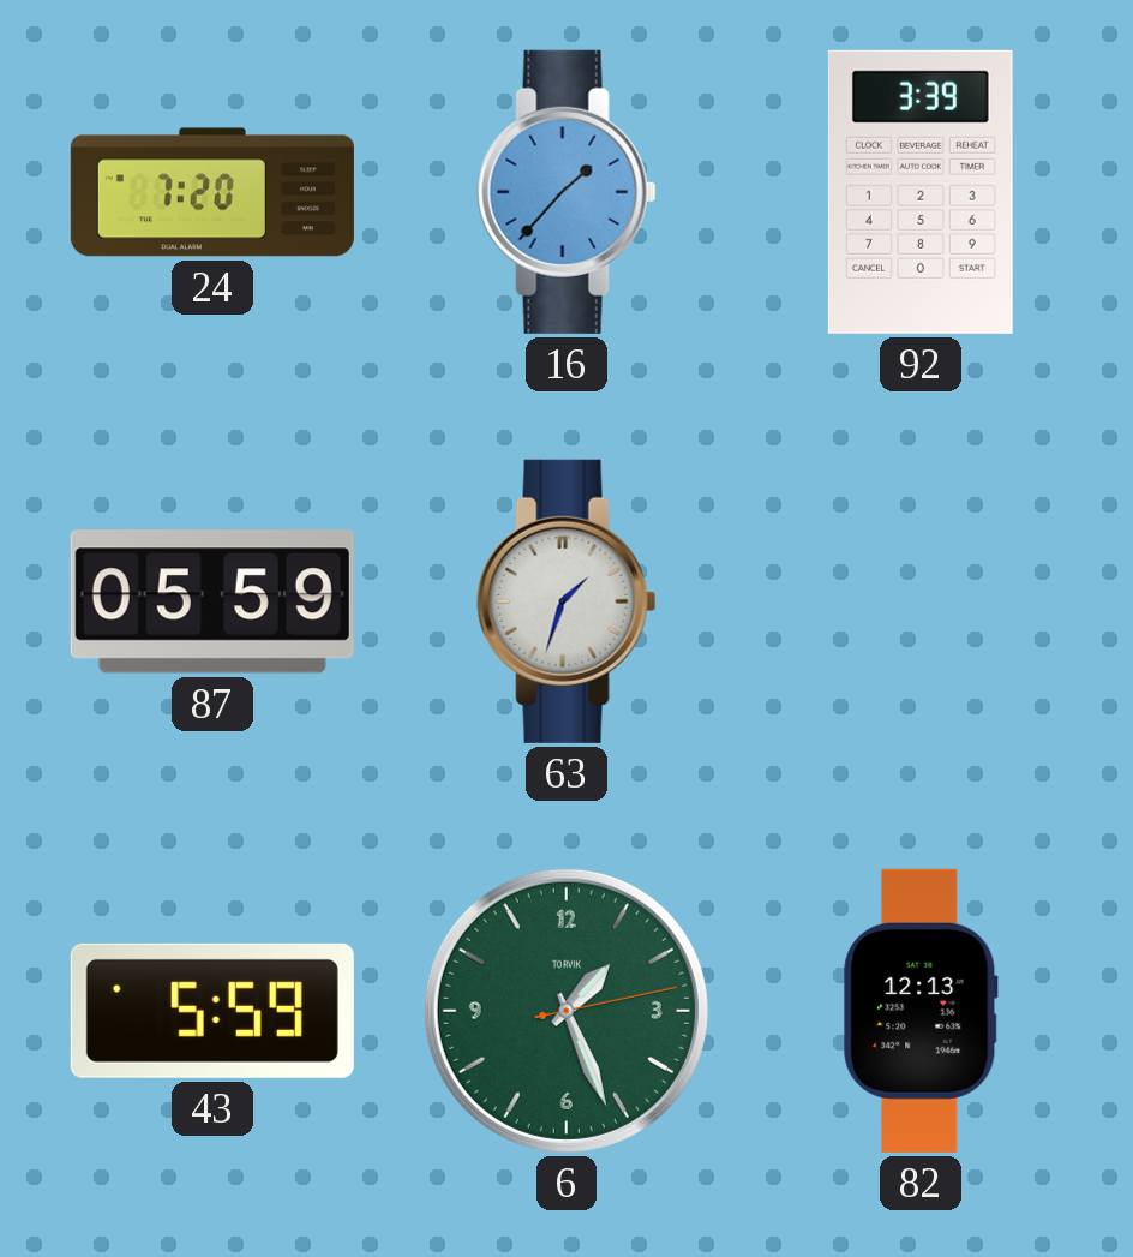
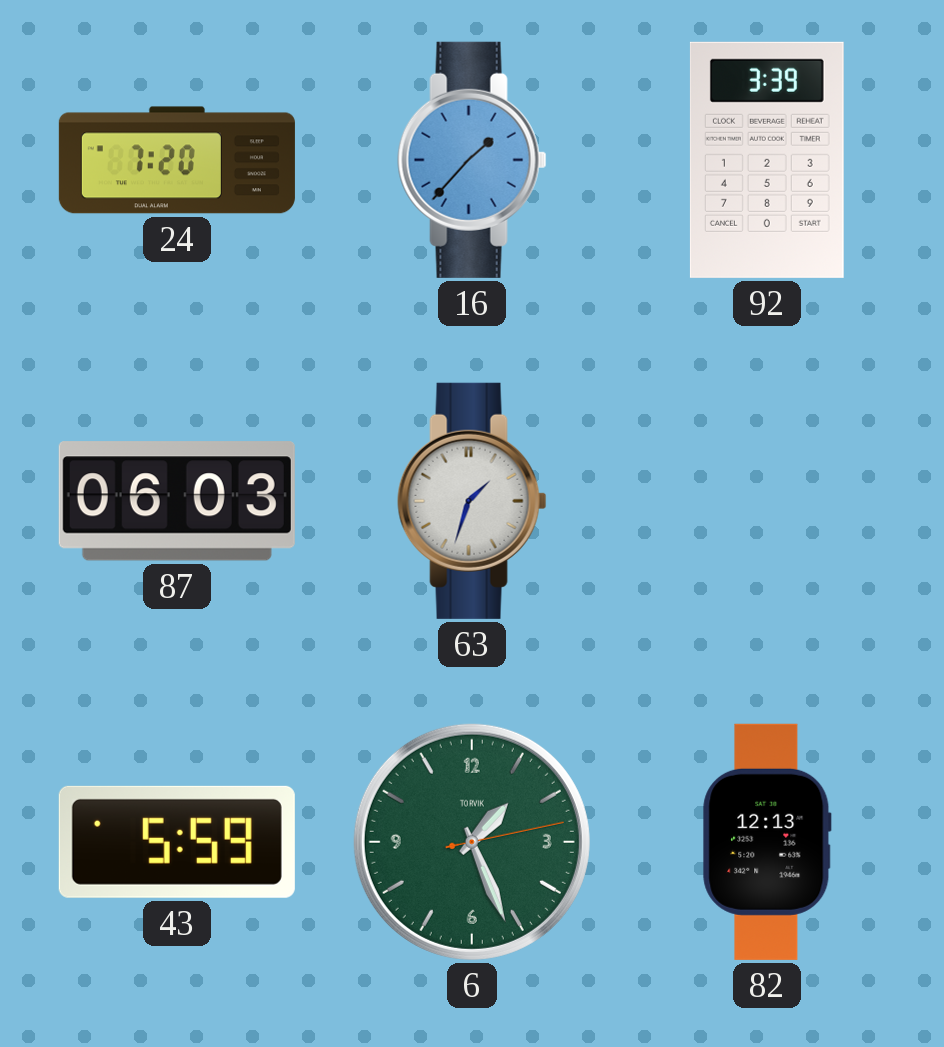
87: 05:59 -> 06:03 (177, 501)
